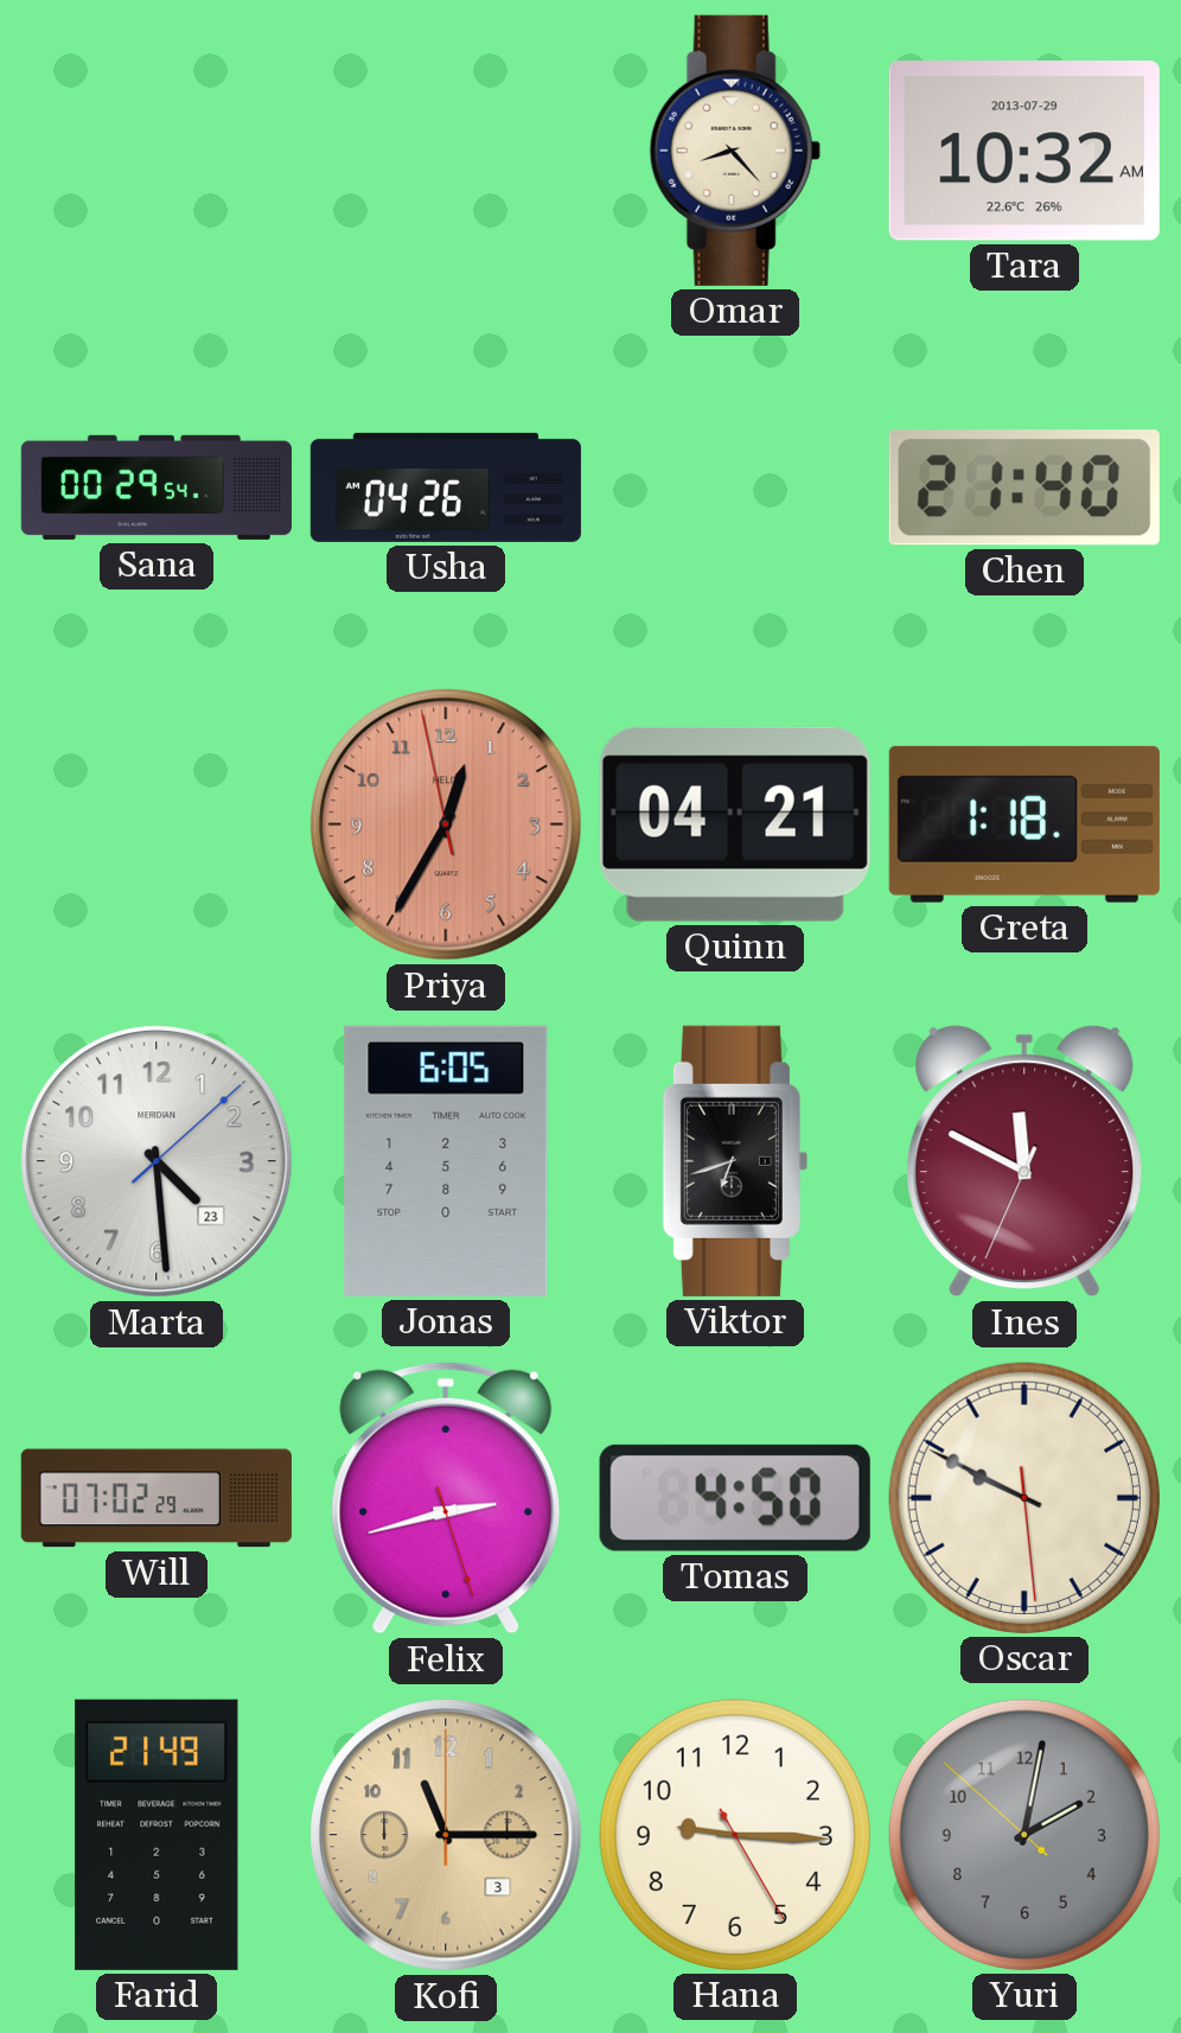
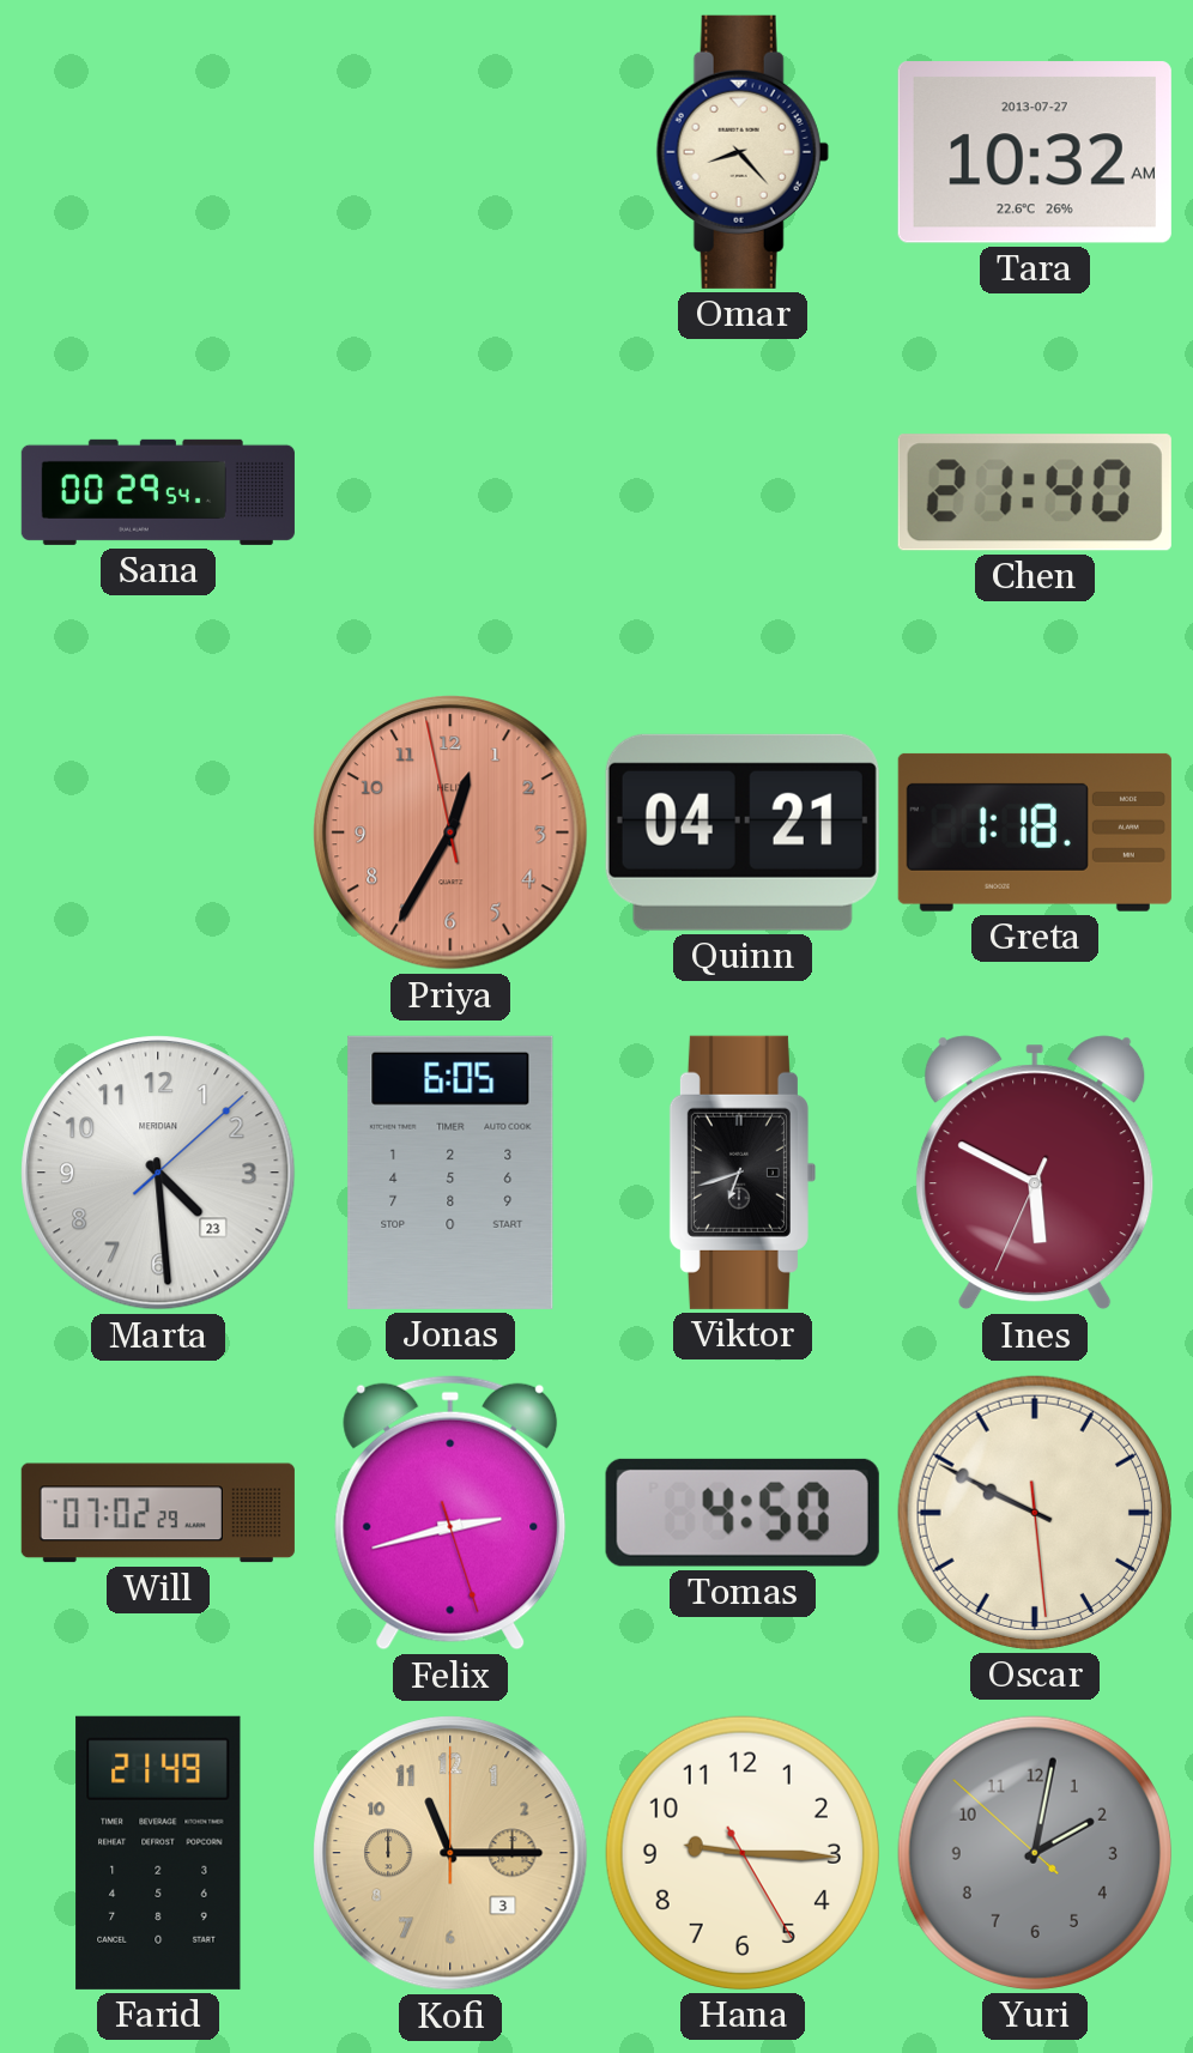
Tara date: 2013-07-29 -> 2013-07-27 (1035, 152)
Usha: 04:26 -> none (446, 487)
Ines: 11:49 -> 5:49 (1035, 1173)
